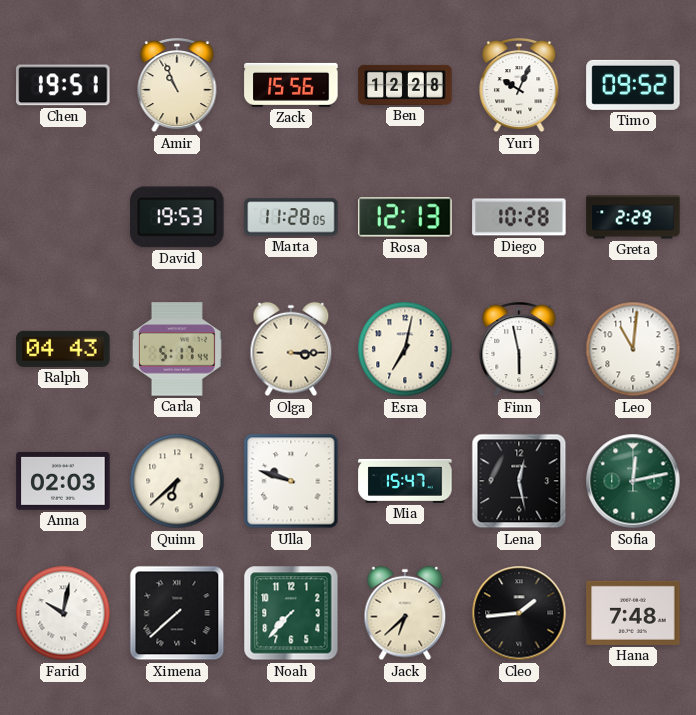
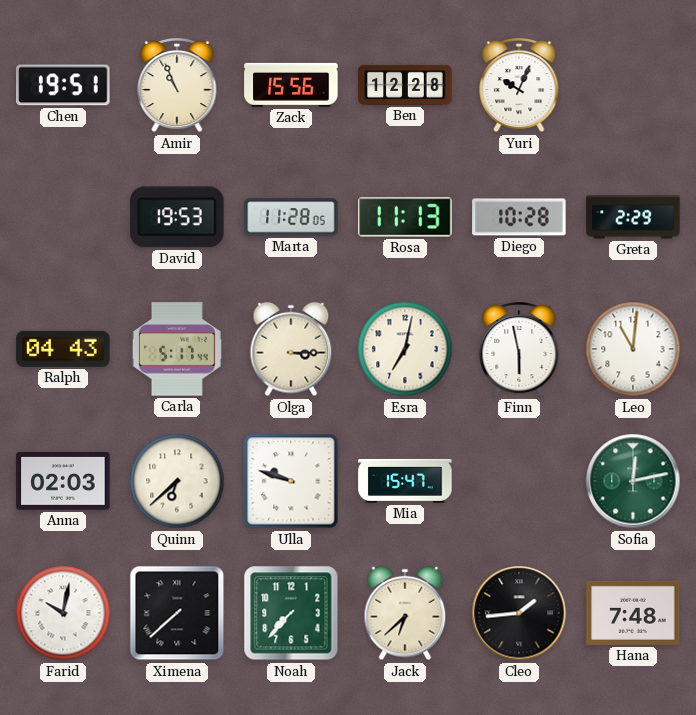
Timo: 09:52 -> none (633, 85)
Rosa: 12:13 -> 11:13 (405, 217)
Lena: 12:28 -> none (519, 481)
